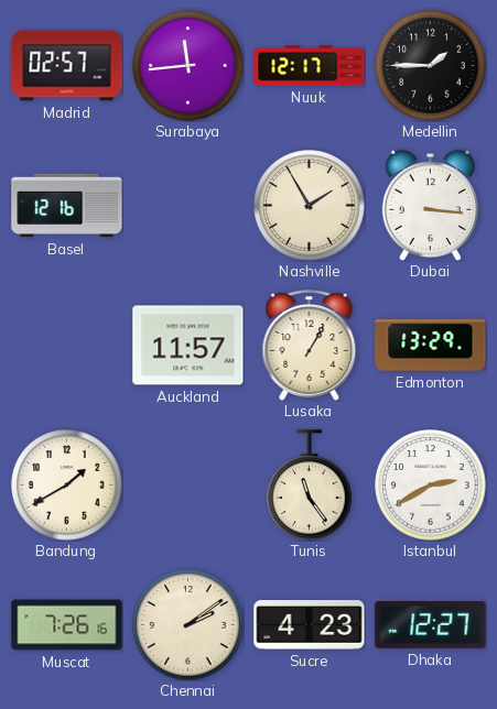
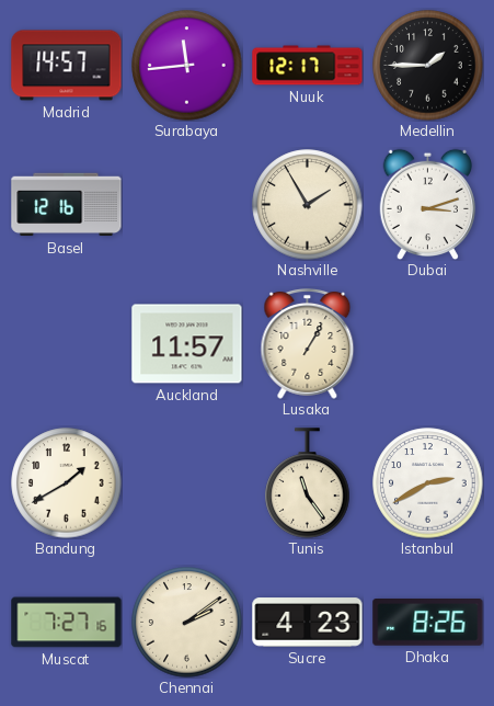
Madrid: 02:57 -> 14:57 (67, 66)
Dubai: 3:16 -> 3:12 (427, 204)
Edmonton: 13:29 -> none (431, 346)
Muscat: 7:26 -> 7:27 (67, 623)
Dhaka: 12:27 -> 8:26 (428, 623)
